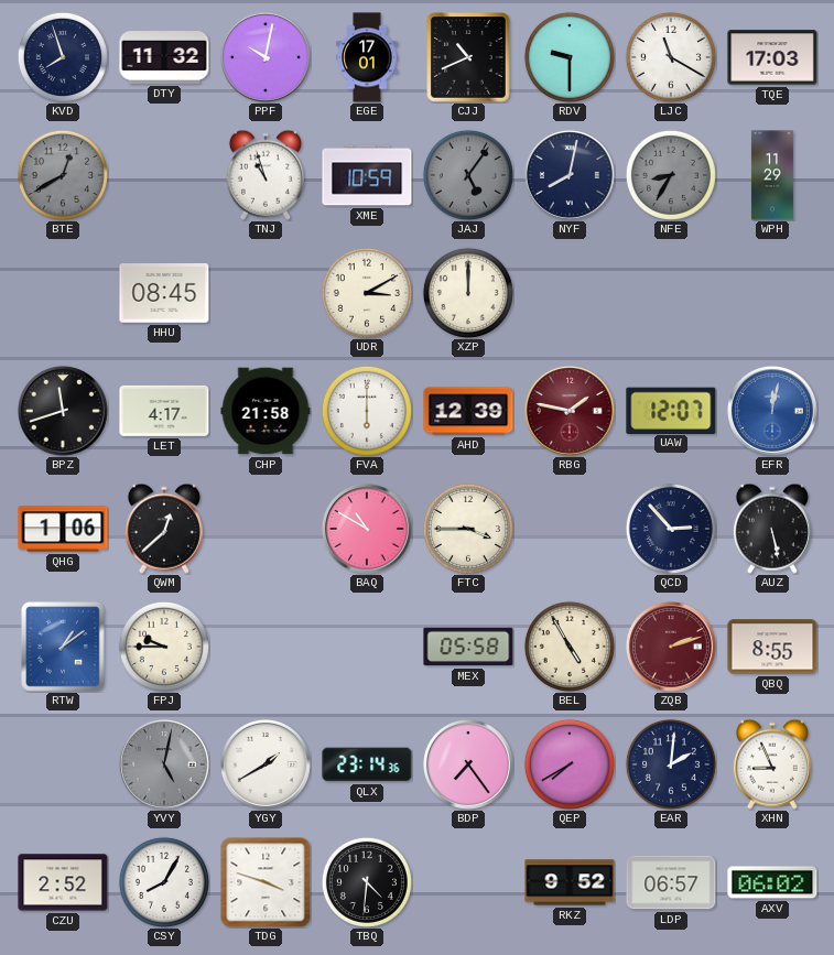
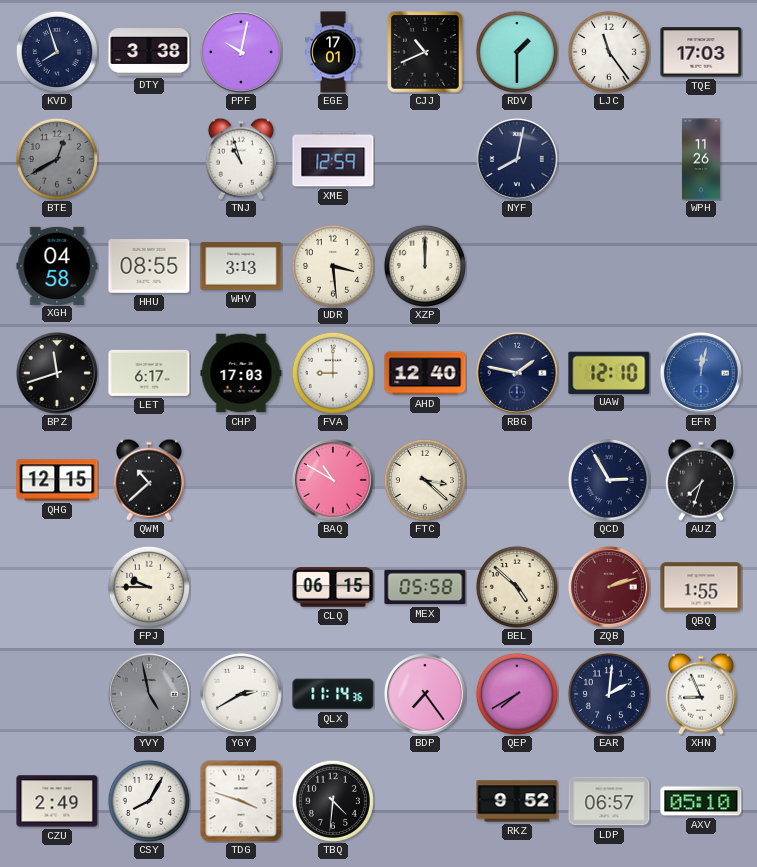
DTY: 11:32 -> 3:38 (149, 53)
RDV: 9:30 -> 1:30 (517, 52)
LJC: 11:20 -> 11:24 (609, 52)
XME: 10:59 -> 12:59 (333, 159)
JAJ: 5:06 -> none (468, 175)
NFE: 8:35 -> none (671, 175)
WPH: 11:29 -> 11:26 (701, 159)
XGH: none -> 04:58 (57, 265)
HHU: 08:45 -> 08:55 (149, 267)
WHV: none -> 3:13 (241, 266)
UDR: 3:10 -> 3:29 (333, 266)
LET: 4:17 -> 6:17 (149, 373)
CHP: 21:58 -> 17:03 (241, 373)
FVA: 6:00 -> 9:00 (333, 373)
AHD: 12:39 -> 12:40 (425, 373)
RBG dial: burgundy -> navy (517, 373)
UAW: 12:07 -> 12:10 (609, 372)
QHG: 1:06 -> 12:15 (57, 480)
QWM: 12:38 -> 10:38 (149, 480)
FTC: 3:45 -> 3:22 (425, 480)
QCD: 2:53 -> 2:55 (609, 480)
AUZ: 5:28 -> 7:33 (701, 480)
RTW: 1:09 -> none (63, 647)
CLQ: none -> 06:15 (333, 587)
BEL: 4:55 -> 4:52 (517, 587)
QBQ: 8:55 -> 1:55 (701, 587)
YVY: 5:02 -> 4:58 (149, 694)
YGY: 1:40 -> 2:40 (241, 694)
QLX: 23:14 -> 11:14 (333, 694)
CZU: 2:52 -> 2:49 (57, 801)
AXV: 06:02 -> 05:10 (701, 801)
